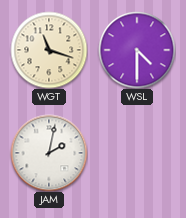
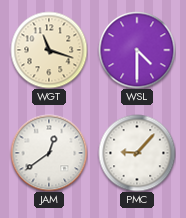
JAM: 2:02 -> 12:39 (49, 153)
PMC: none -> 9:07 (137, 153)
